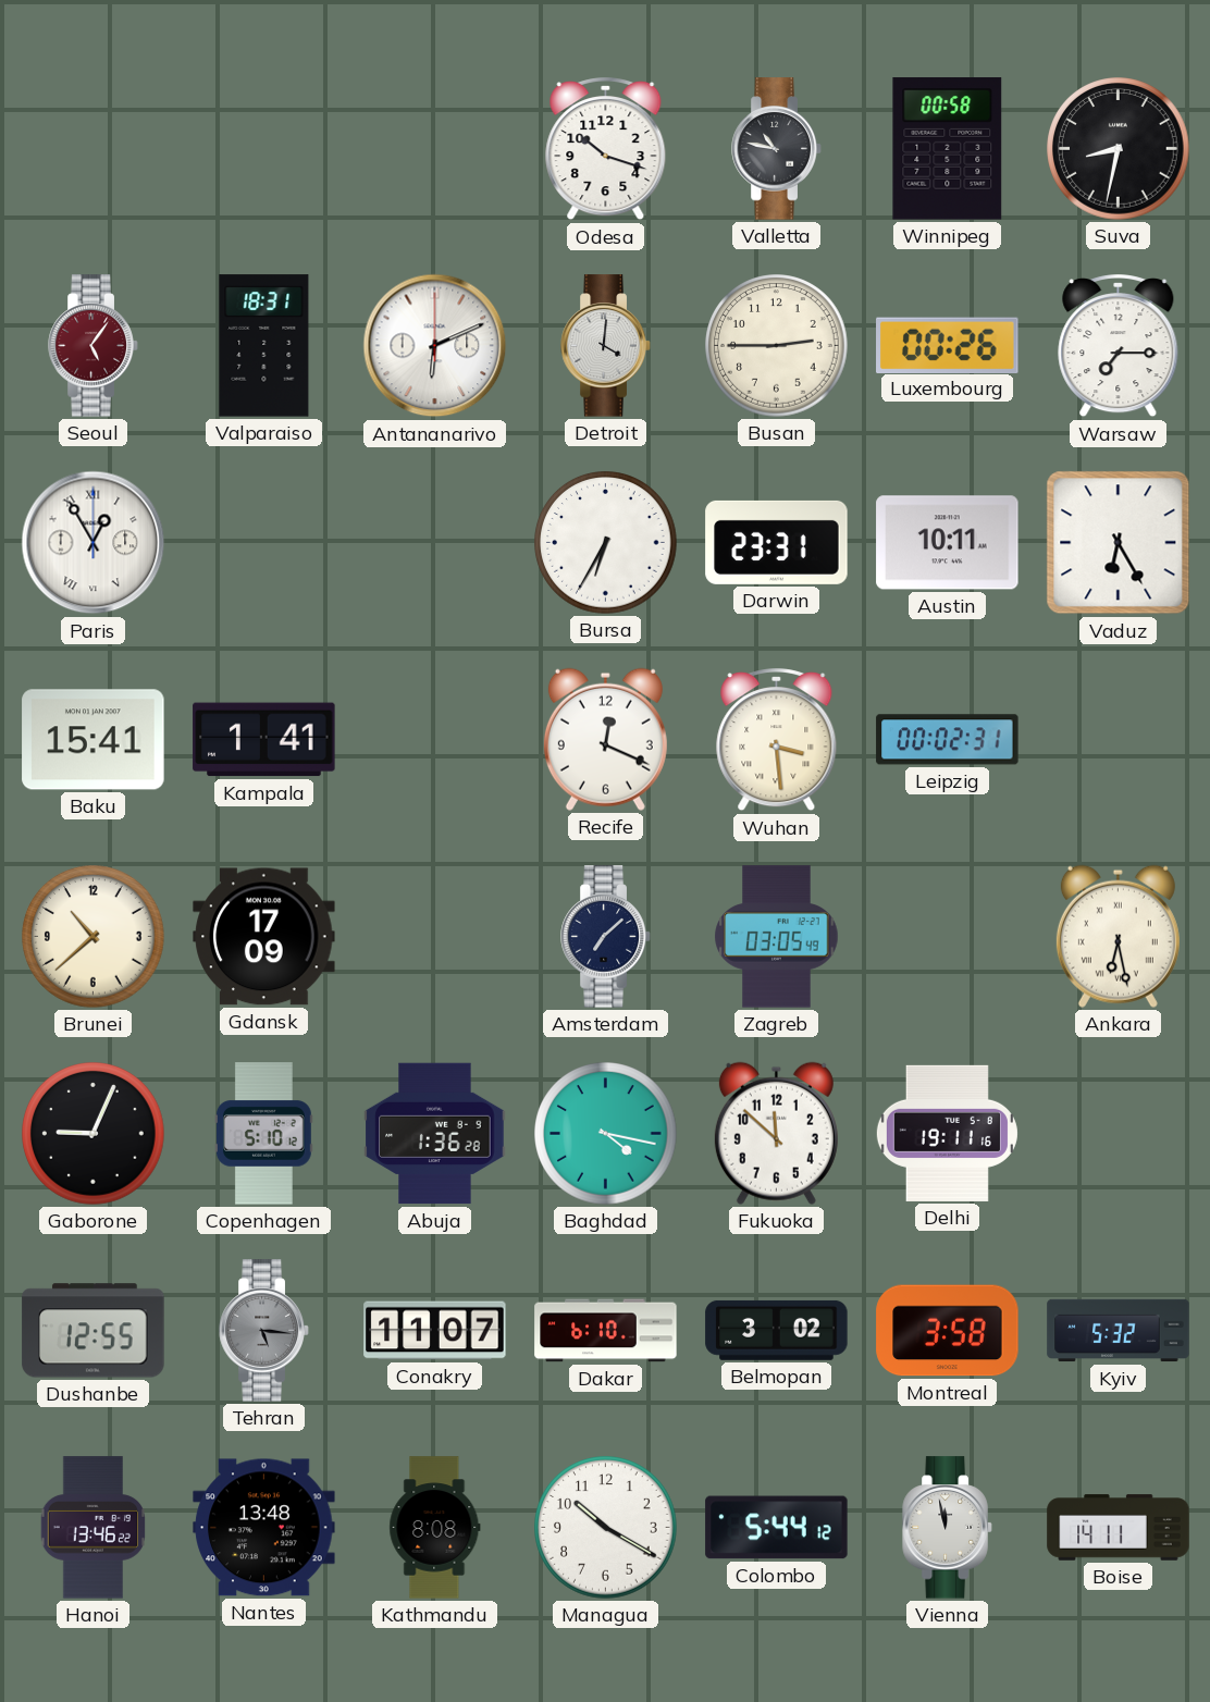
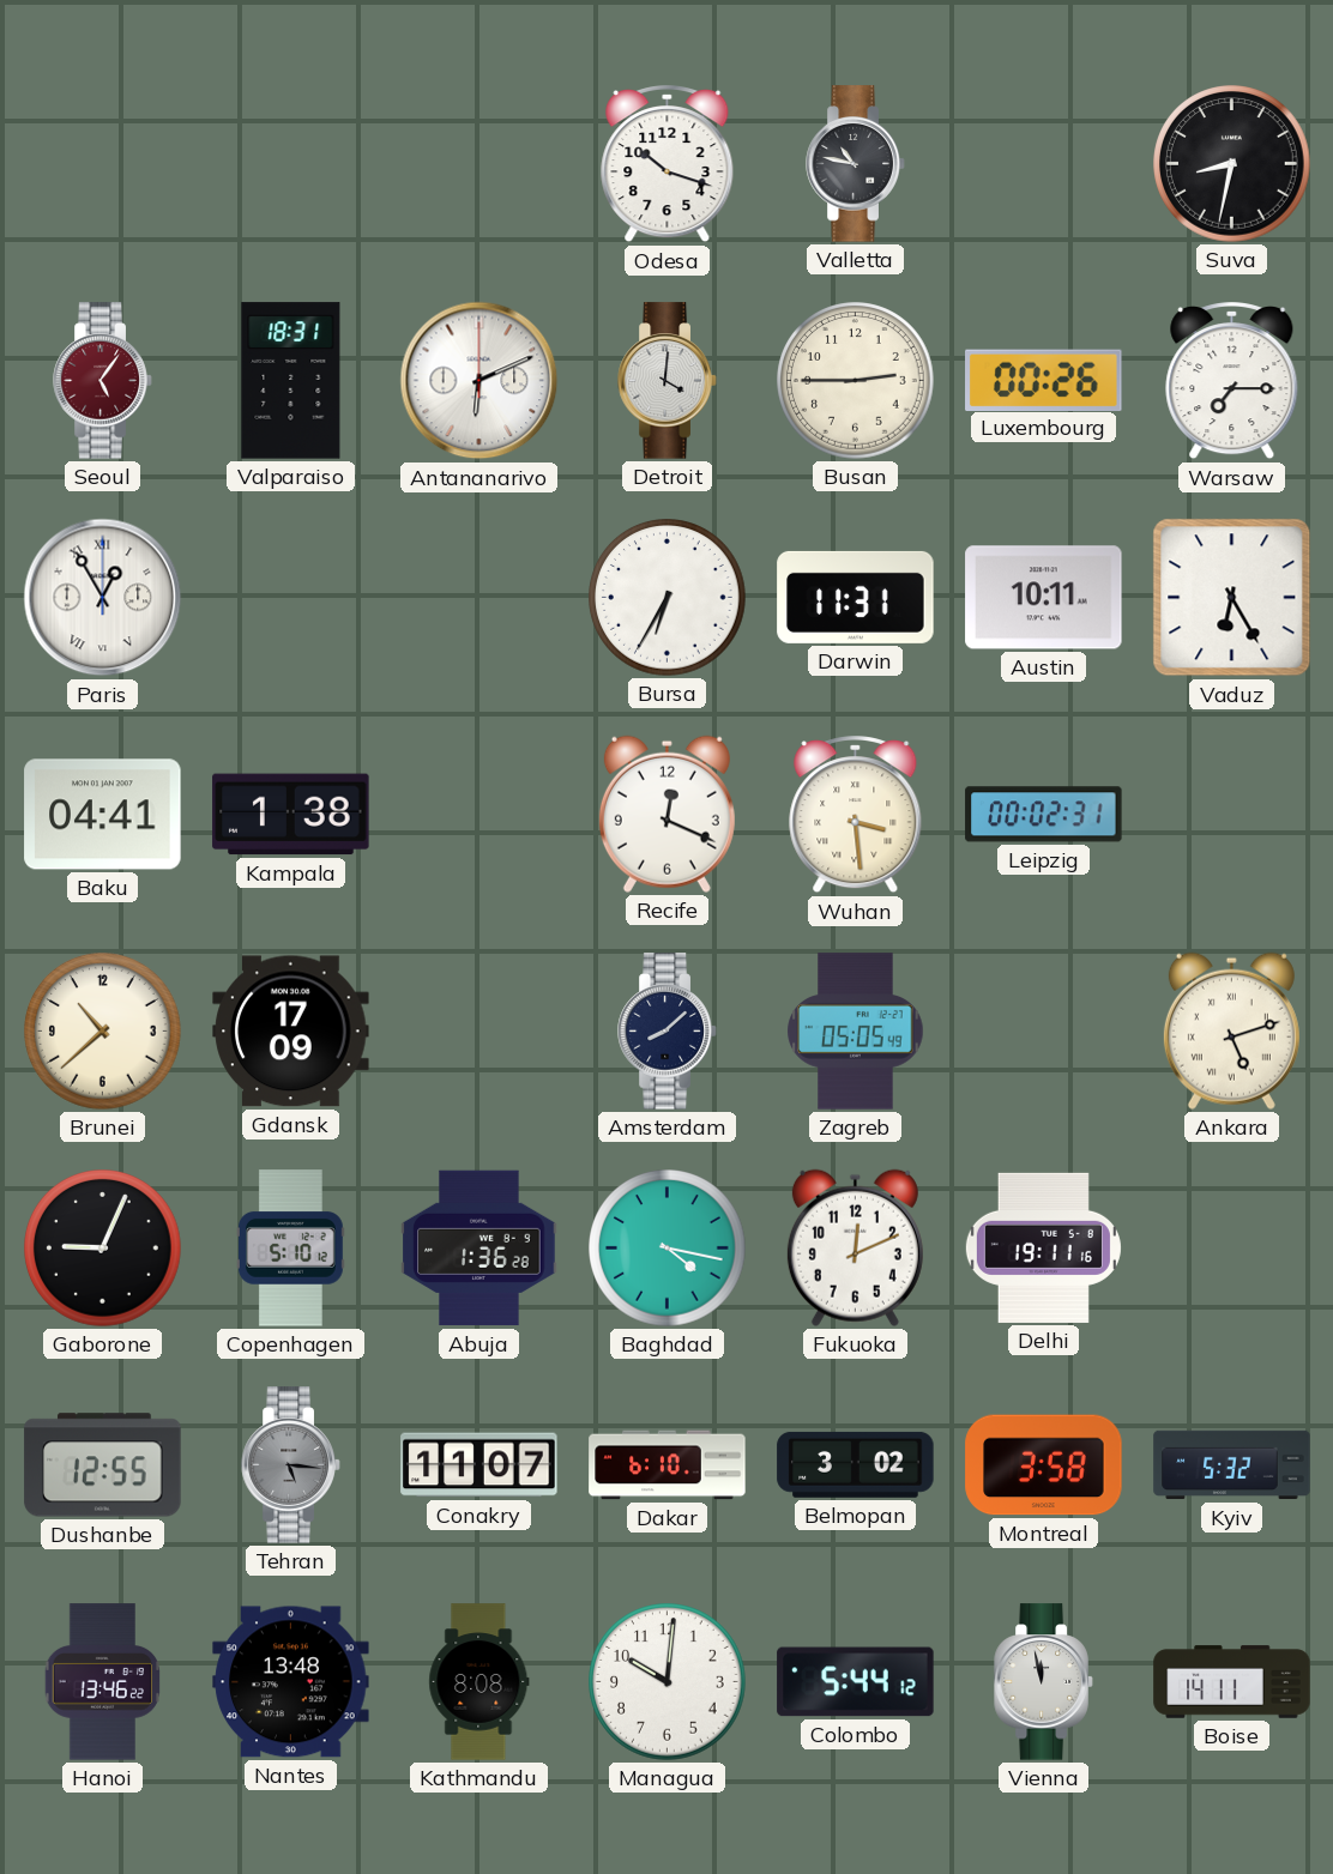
Winnipeg: 00:58 -> none (948, 149)
Darwin: 23:31 -> 11:31 (856, 597)
Baku: 15:41 -> 04:41 (103, 815)
Kampala: 1:41 -> 1:38 (291, 815)
Amsterdam: 7:08 -> 8:08 (668, 1032)
Zagreb: 03:05 -> 05:05 (856, 1032)
Ankara: 6:28 -> 5:12 (1231, 1030)
Fukuoka: 11:52 -> 12:11 (855, 1247)
Managua: 10:20 -> 10:01 (668, 1682)
